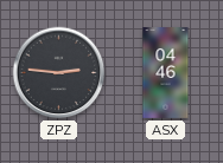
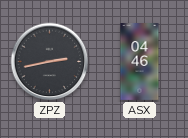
ZPZ: 2:46 -> 2:43 (50, 62)
